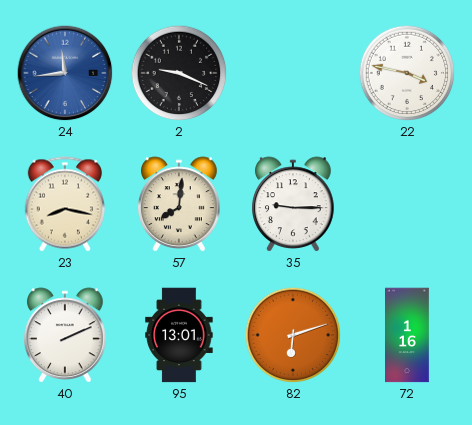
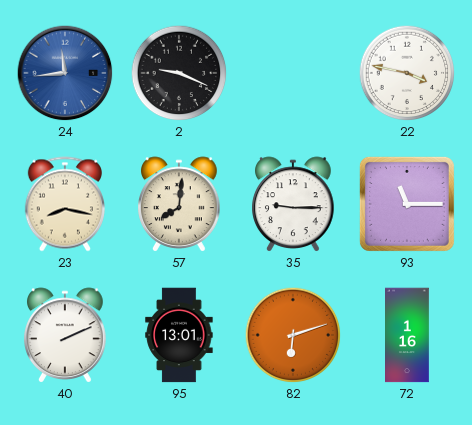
93: none -> 11:15 (407, 204)
